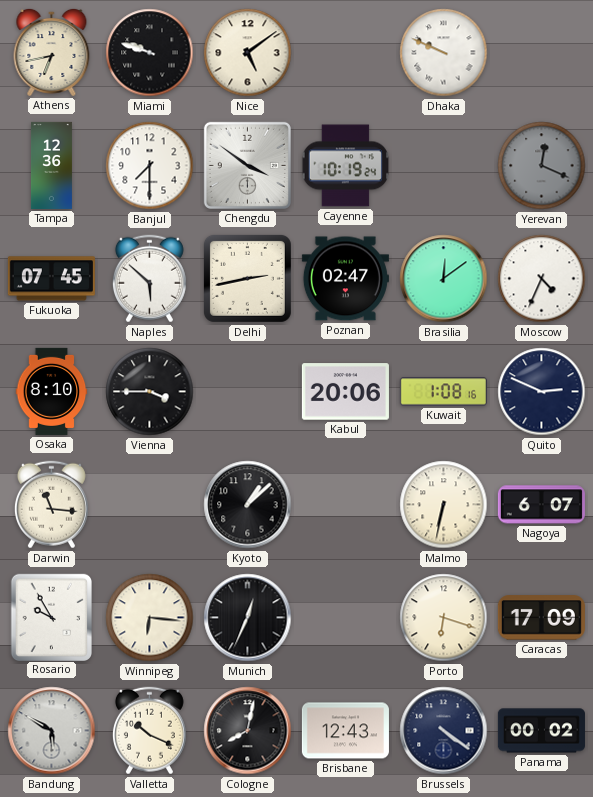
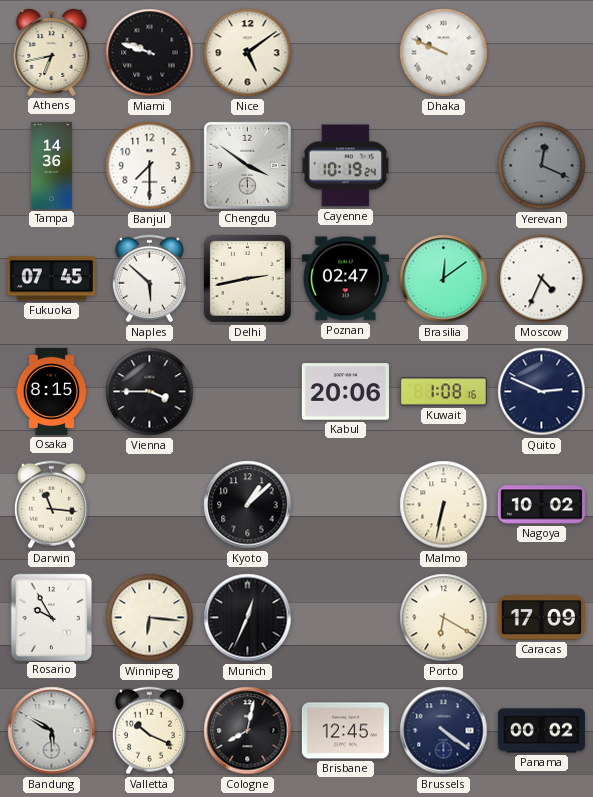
Tampa: 12:36 -> 14:36 (51, 165)
Osaka: 8:10 -> 8:15 (52, 391)
Nagoya: 6:07 -> 10:02 (541, 505)
Porto: 6:18 -> 6:20 (444, 618)
Brisbane: 12:43 -> 12:45 (345, 731)
